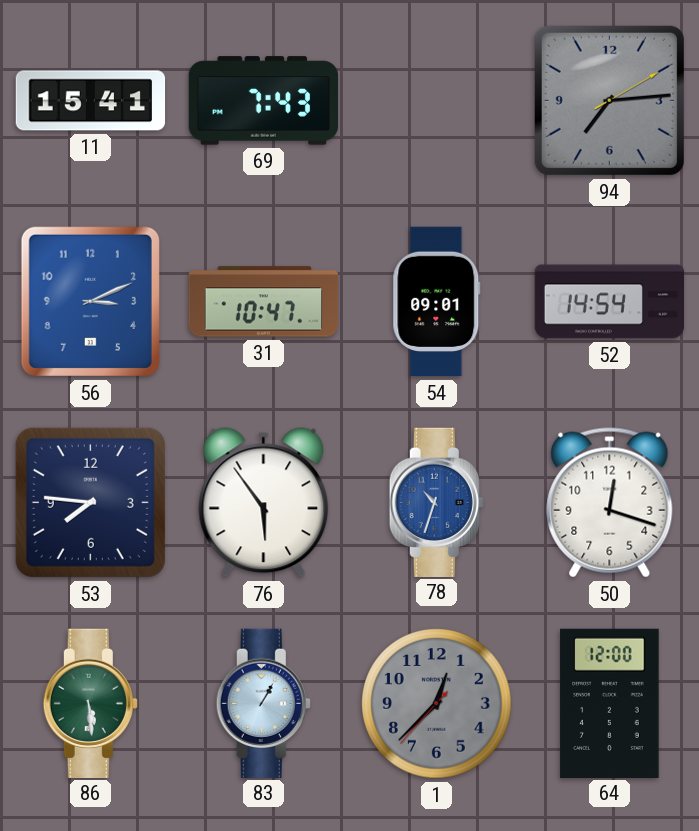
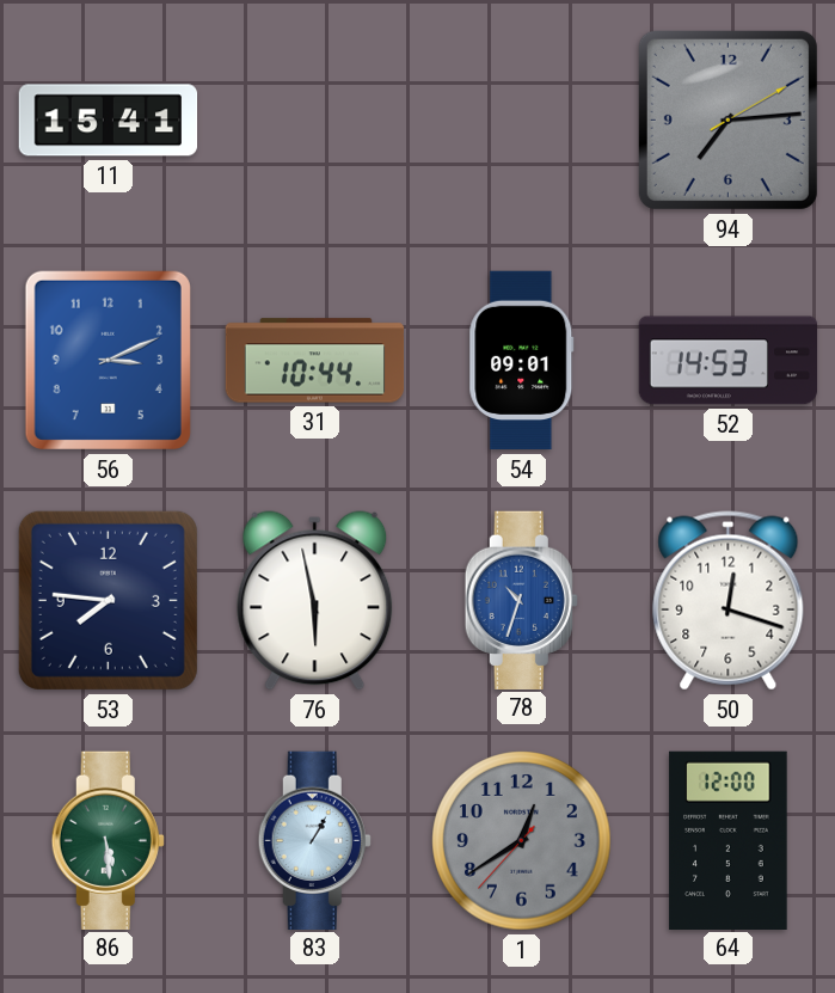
69: 7:43 -> none (264, 101)
31: 10:47 -> 10:44 (315, 361)
52: 14:54 -> 14:53 (729, 361)
76: 5:54 -> 5:58 (315, 601)
1: 12:37 -> 12:39 (522, 841)
